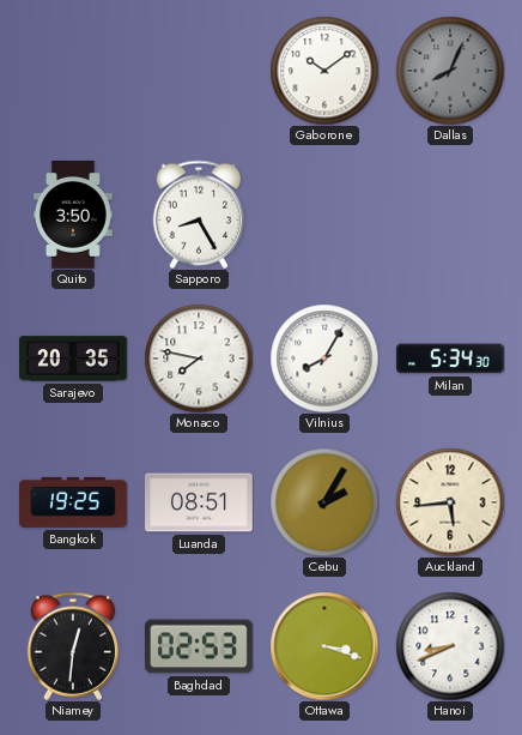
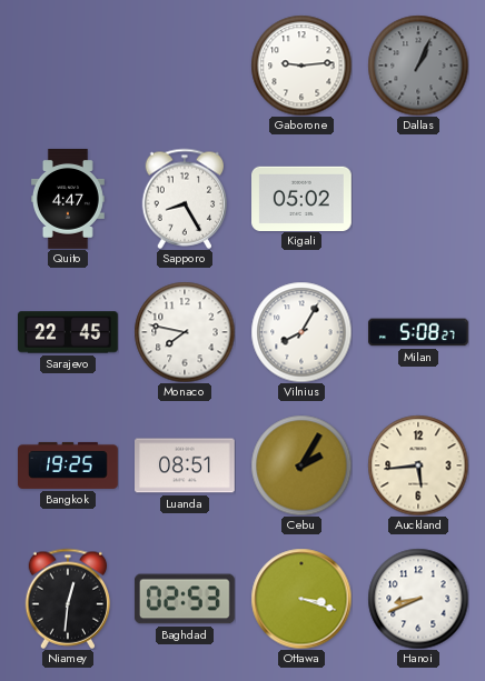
Gaborone: 10:09 -> 9:14 (301, 66)
Dallas: 8:04 -> 1:04 (418, 66)
Quito: 3:50 -> 4:47 (68, 200)
Kigali: none -> 05:02 (303, 198)
Sarajevo: 20:35 -> 22:45 (69, 332)
Milan: 5:34 -> 5:08 (418, 332)
